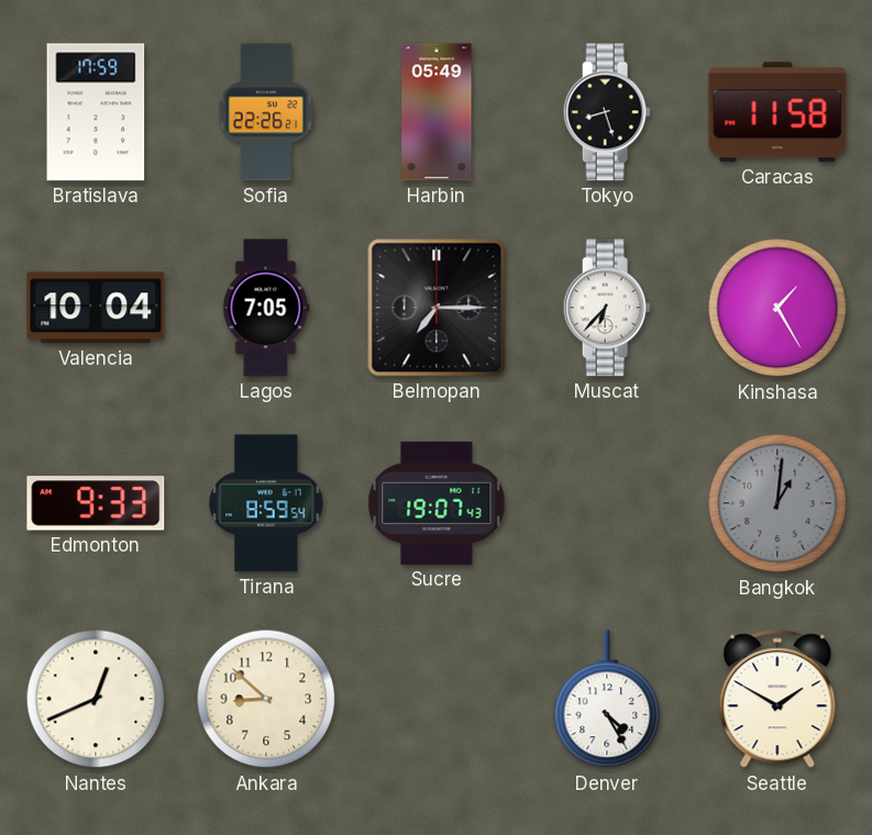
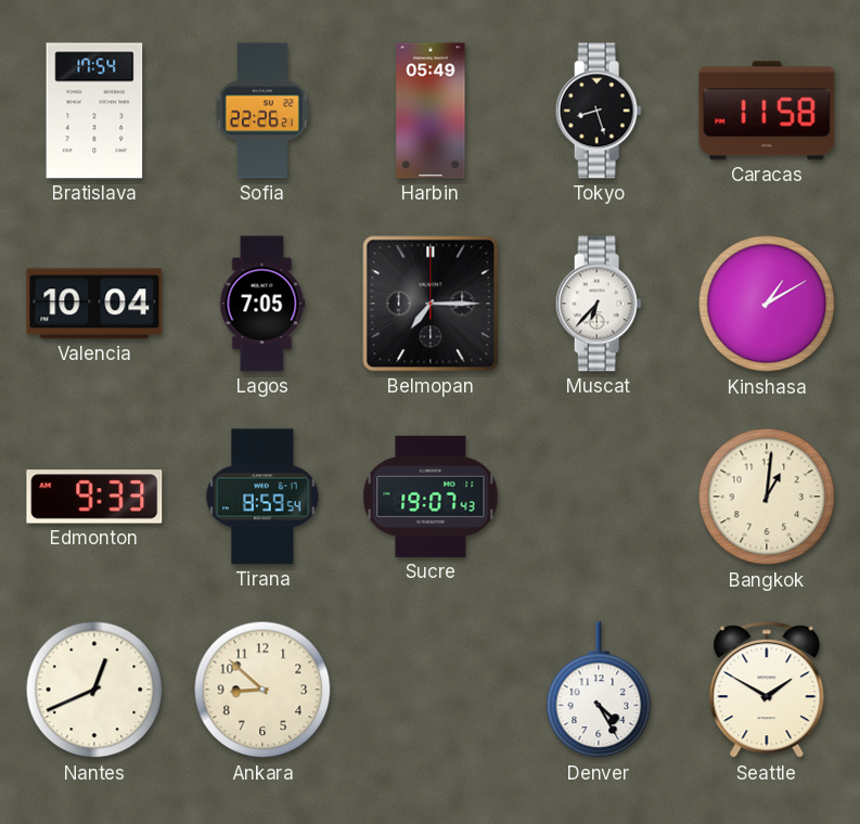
Bratislava: 17:59 -> 17:54 (94, 111)
Kinshasa: 1:25 -> 1:10 (767, 304)
Bangkok dial: grey -> cream (767, 497)
